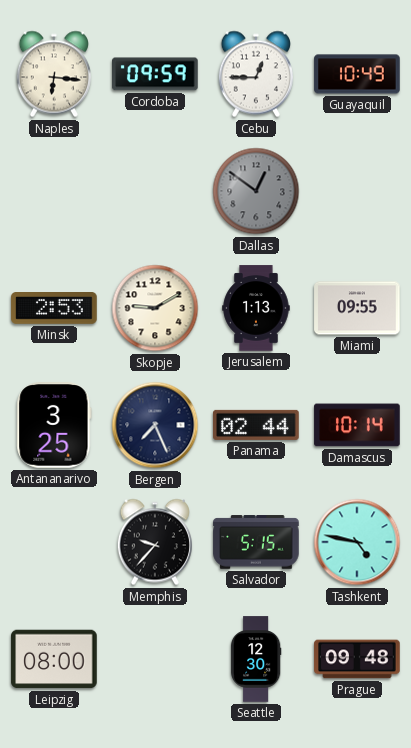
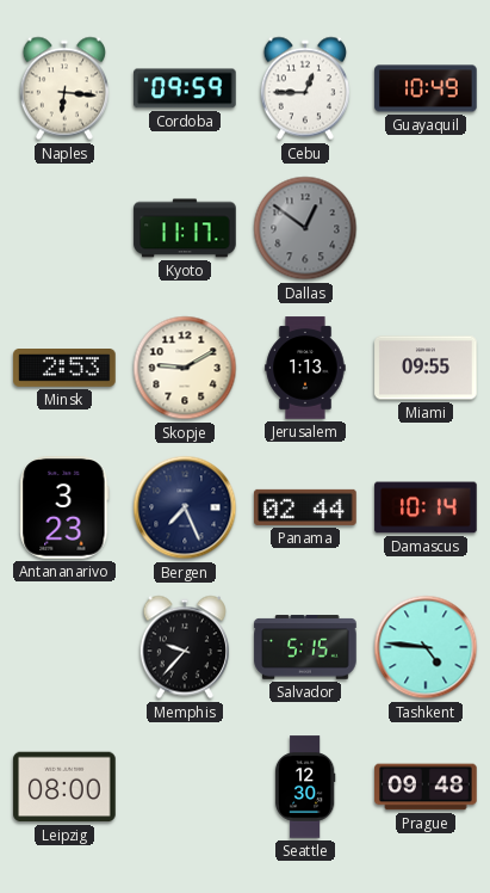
Kyoto: none -> 11:17 (185, 228)
Antananarivo: 3:25 -> 3:23 (64, 507)
Tashkent: 4:47 -> 4:46 (426, 647)
